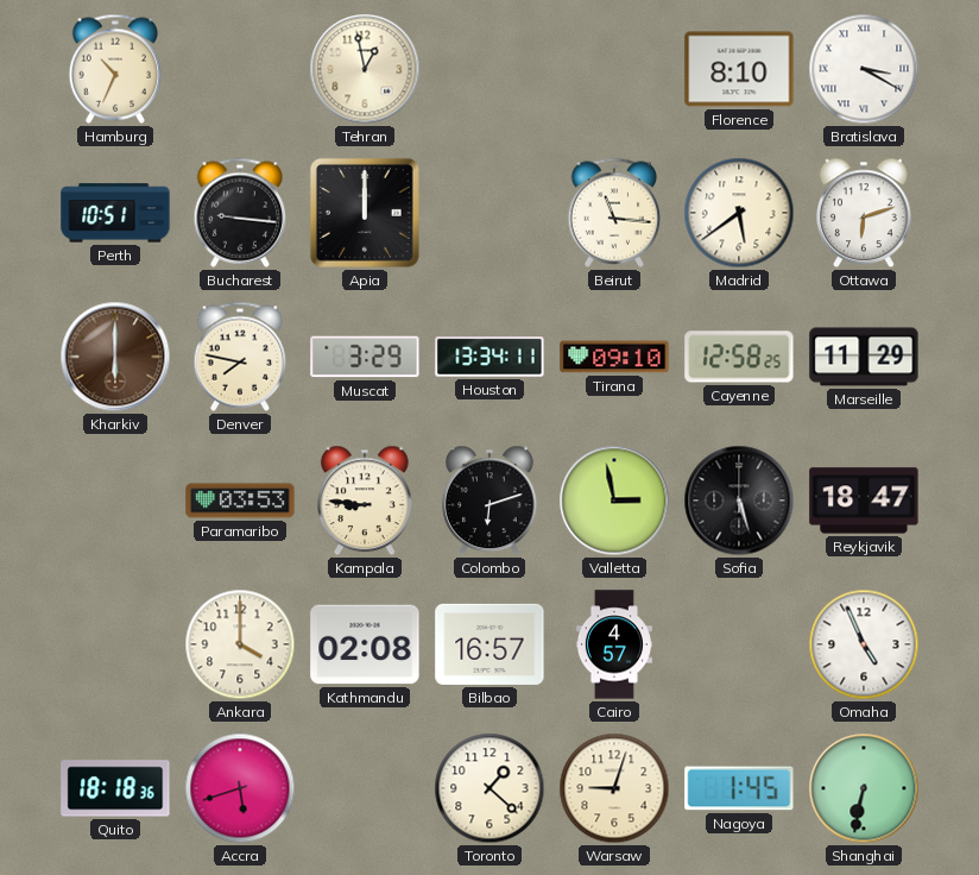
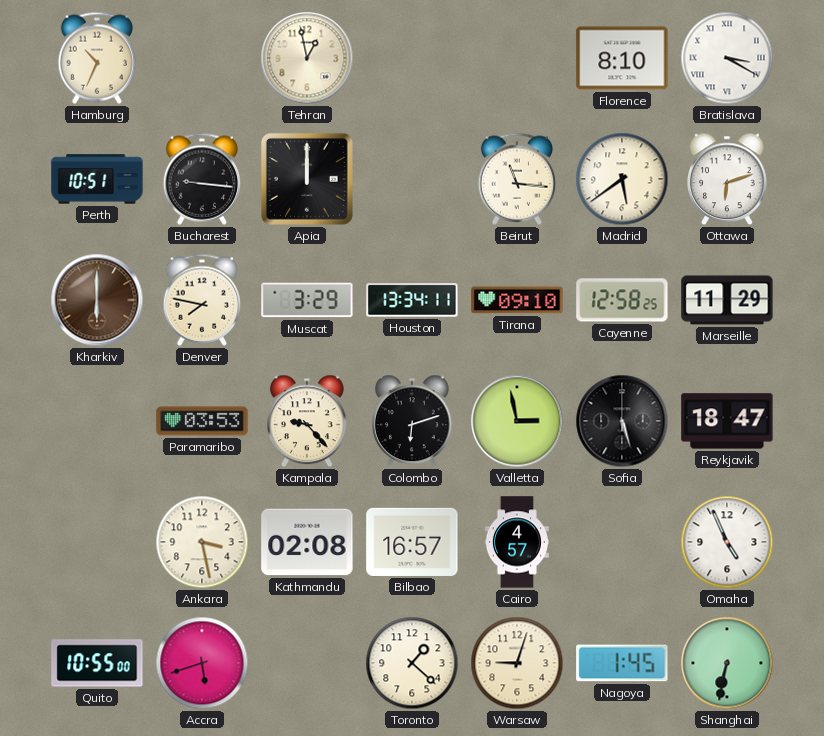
Kampala: 8:46 -> 9:23 (308, 421)
Ankara: 4:00 -> 3:28 (202, 542)
Quito: 18:18 -> 10:55 (97, 663)
